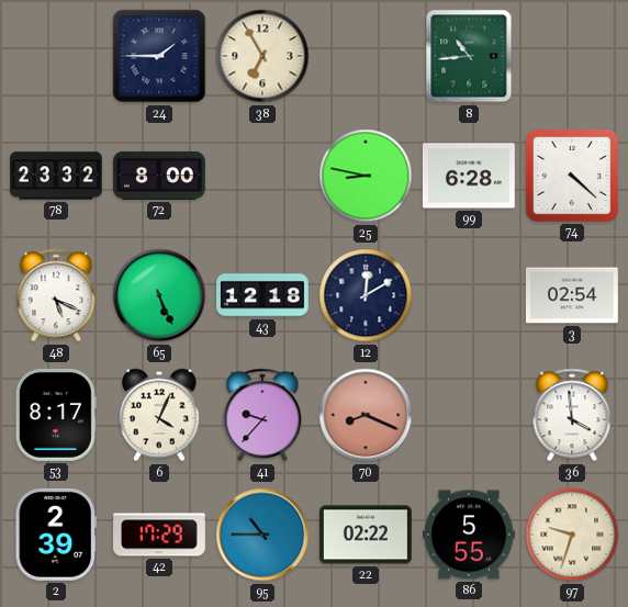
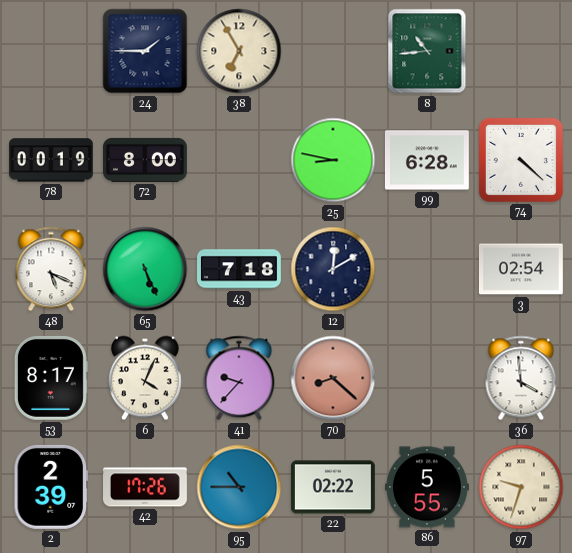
78: 23:32 -> 00:19 (52, 160)
43: 12:18 -> 7:18 (240, 269)
70: 8:19 -> 8:22 (333, 378)
42: 17:29 -> 17:26 (146, 487)
